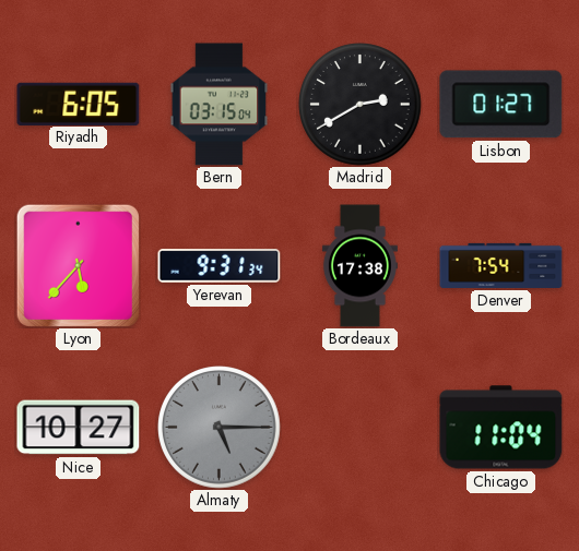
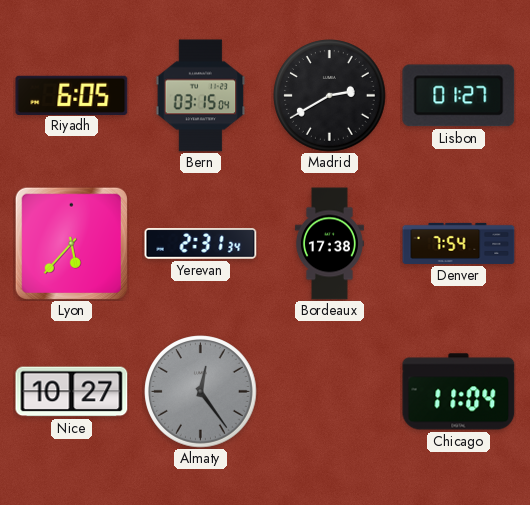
Yerevan: 9:31 -> 2:31 (201, 244)
Almaty: 5:15 -> 12:24 (201, 392)
